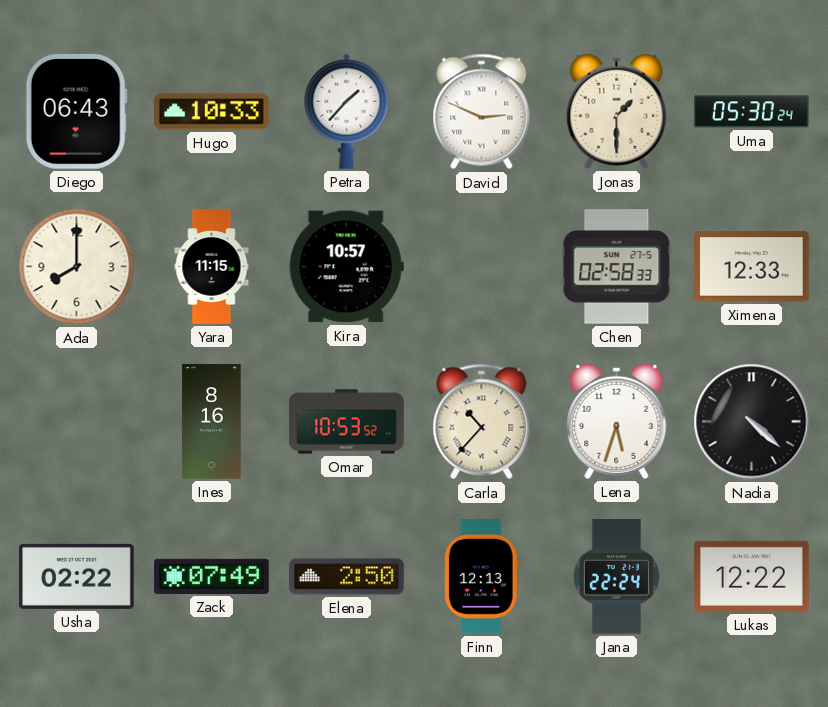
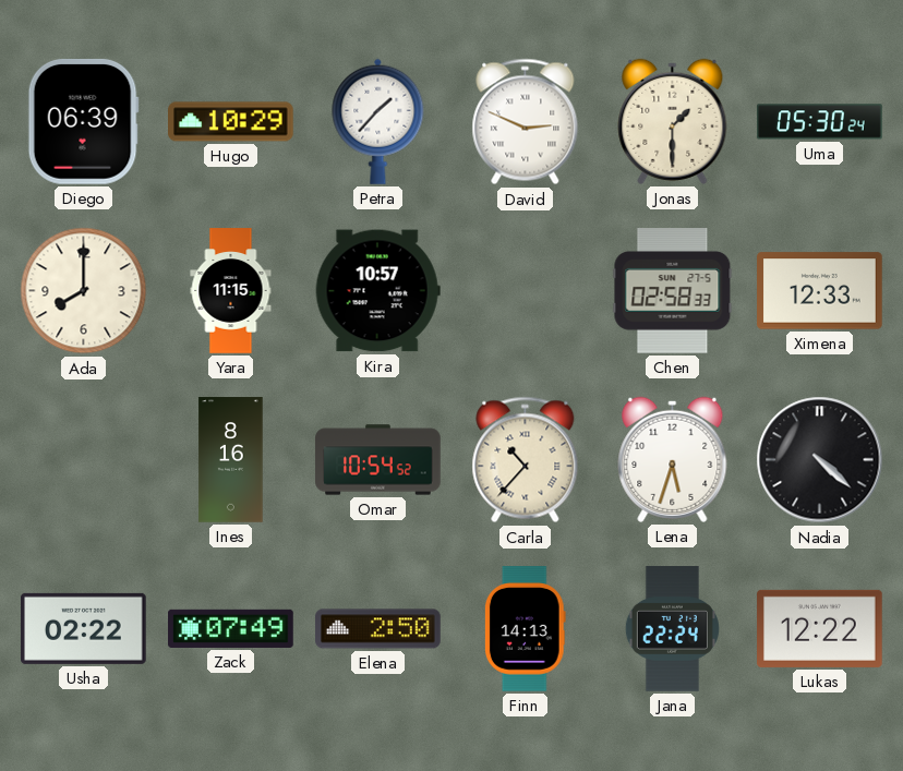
Diego: 06:43 -> 06:39 (83, 121)
Hugo: 10:33 -> 10:29 (231, 122)
Omar: 10:53 -> 10:54 (378, 460)
Finn: 12:13 -> 14:13 (525, 629)
